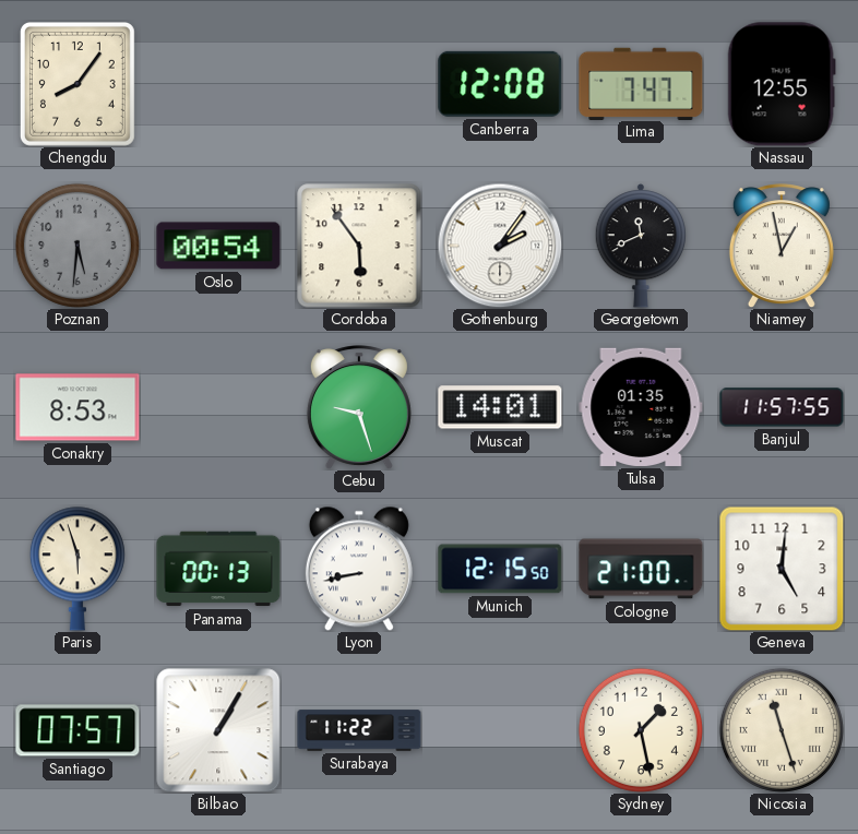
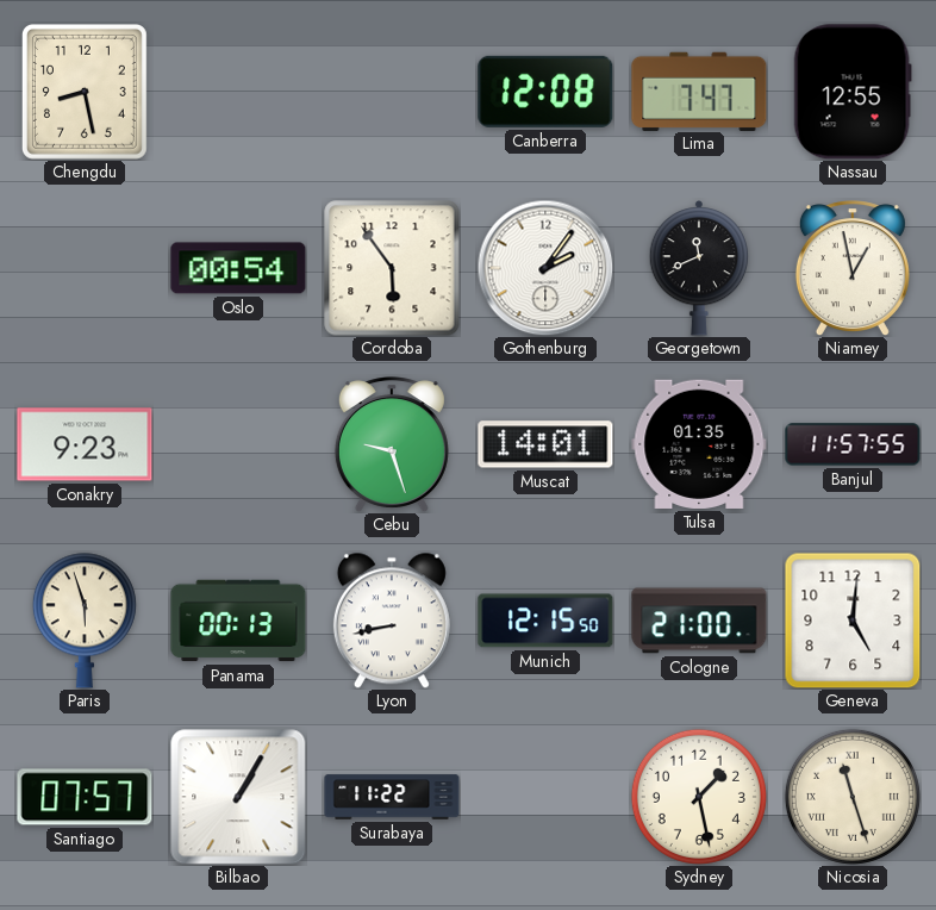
Chengdu: 8:06 -> 8:28 (85, 92)
Poznan: 5:31 -> none (78, 246)
Conakry: 8:53 -> 9:23 (85, 444)
